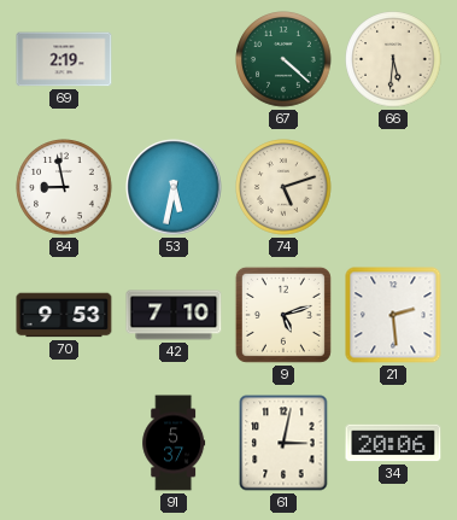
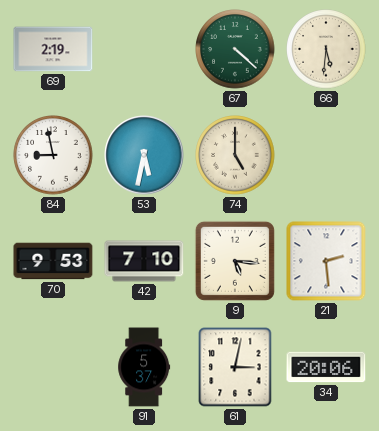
74: 5:12 -> 5:00 (235, 155)
9: 5:12 -> 5:16 (235, 261)
